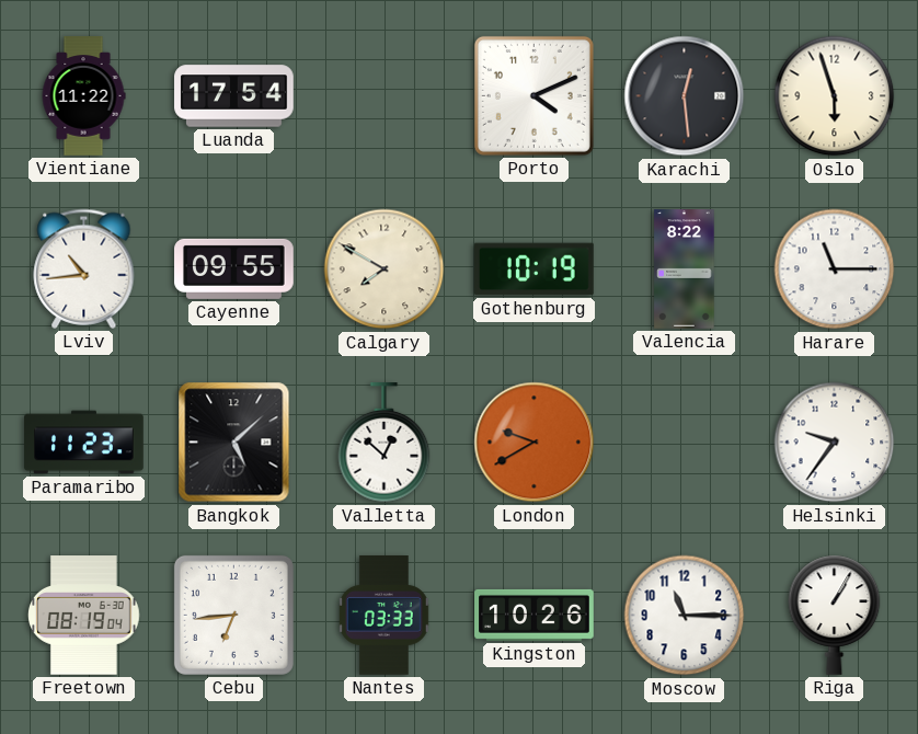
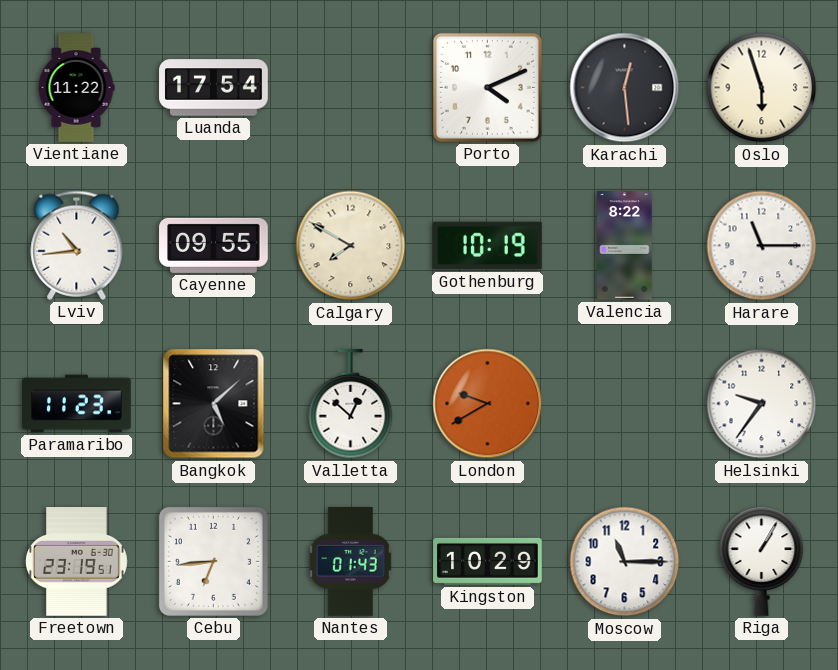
Freetown: 08:19 -> 23:19 (77, 562)
Nantes: 03:33 -> 01:43 (350, 562)
Kingston: 10:26 -> 10:29 (488, 561)
